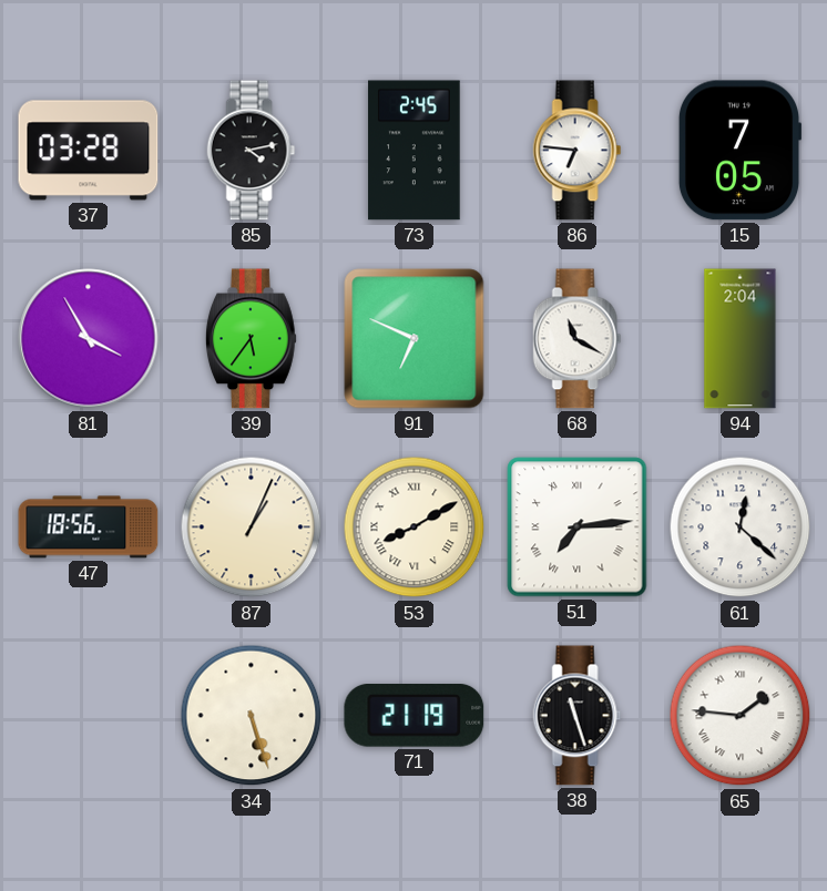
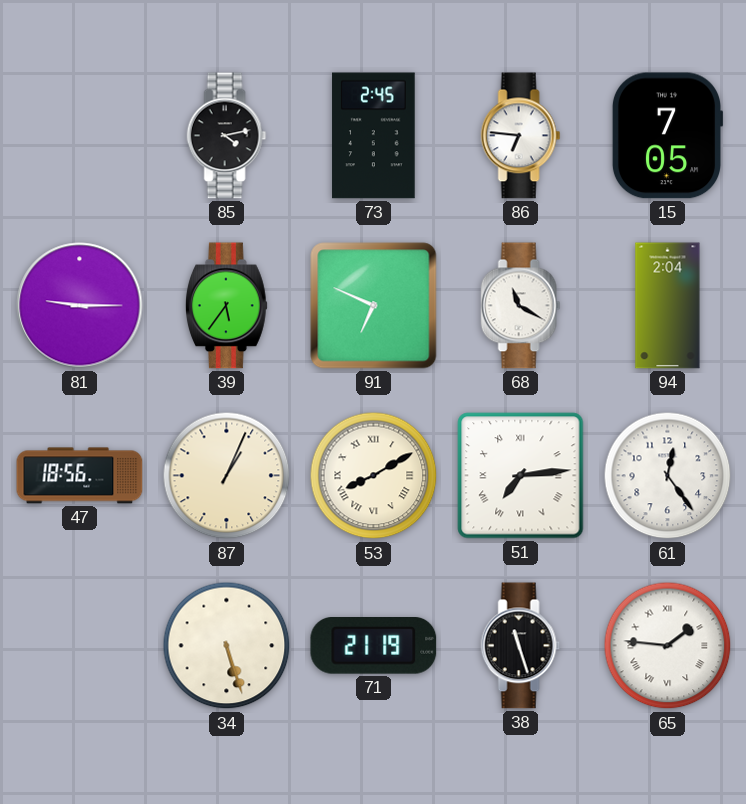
37: 03:28 -> none (89, 151)
81: 3:55 -> 9:15 (80, 306)
61: 12:22 -> 12:24 (668, 476)
